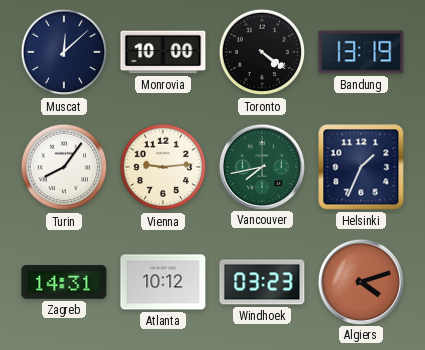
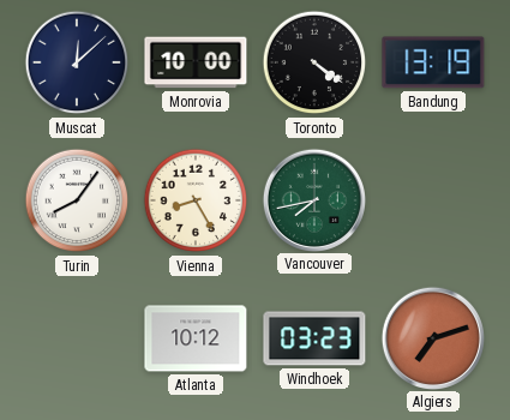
Vienna: 9:14 -> 8:25 (196, 200)
Helsinki: 1:34 -> none (361, 167)
Zagreb: 14:31 -> none (64, 282)
Algiers: 4:12 -> 7:12 (432, 337)
